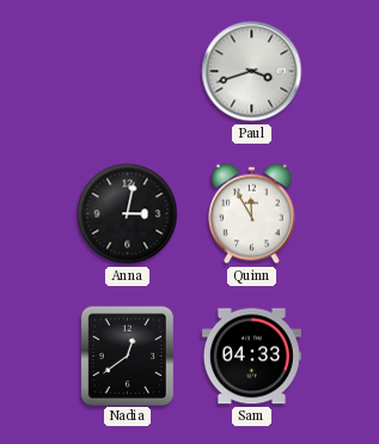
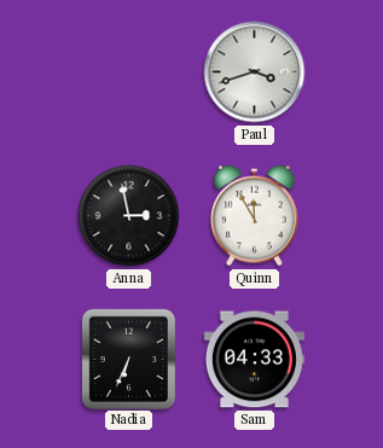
Anna: 3:02 -> 2:58 (129, 216)
Nadia: 12:39 -> 6:34 (128, 359)
